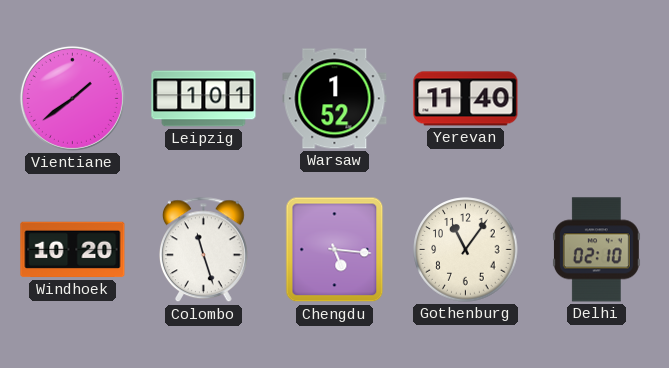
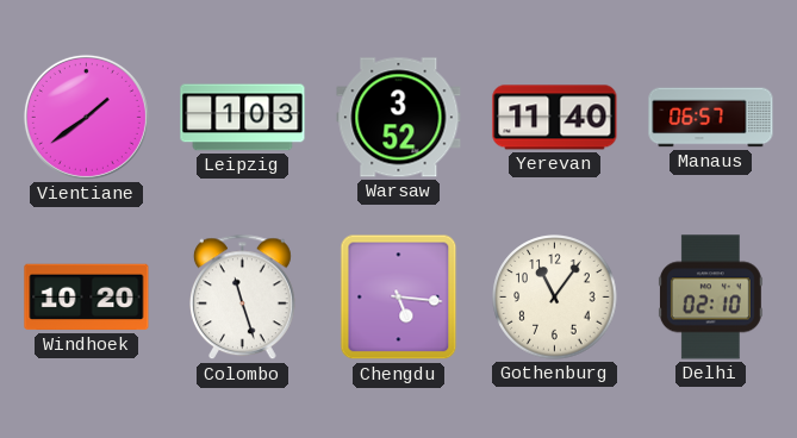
Leipzig: 1:01 -> 1:03 (243, 118)
Warsaw: 1:52 -> 3:52 (399, 118)
Manaus: none -> 06:57 (711, 118)
